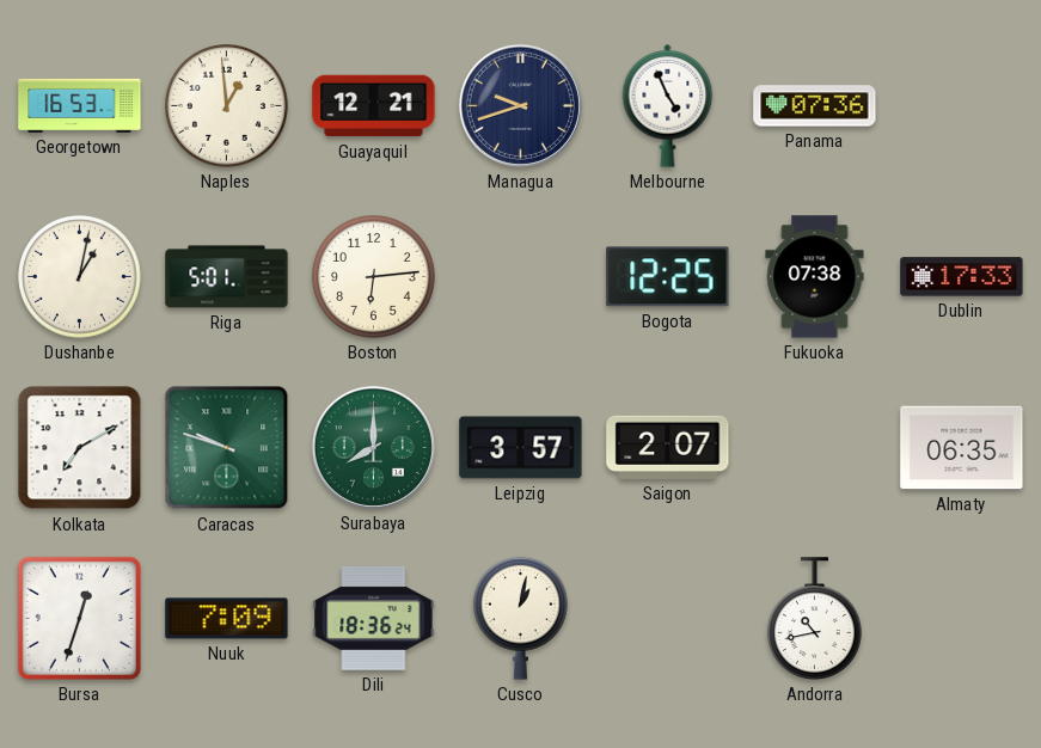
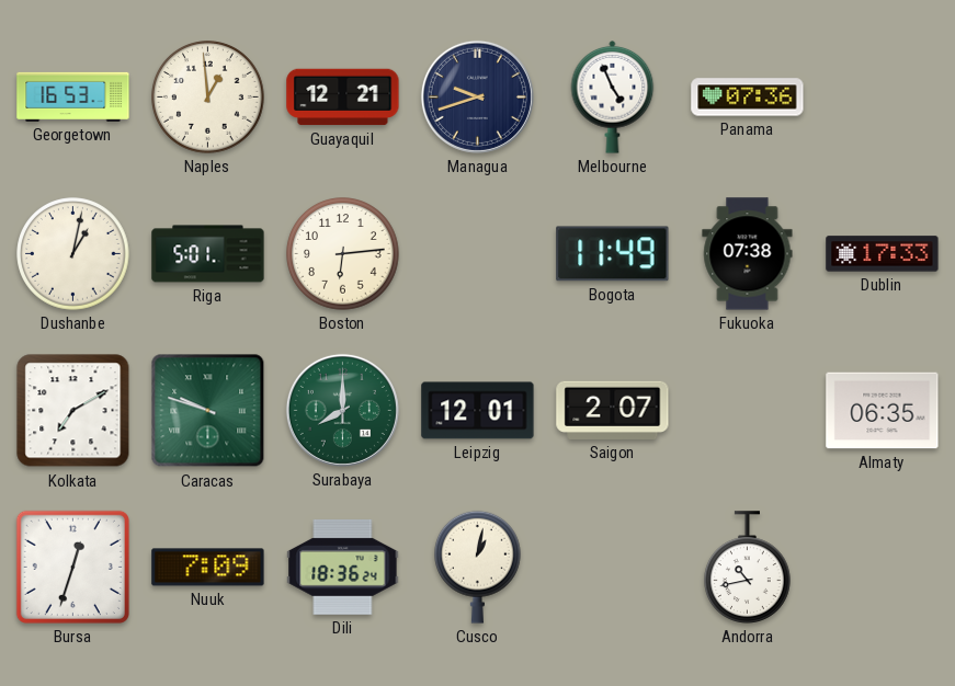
Bogota: 12:25 -> 11:49 (613, 254)
Leipzig: 3:57 -> 12:01 (478, 411)
